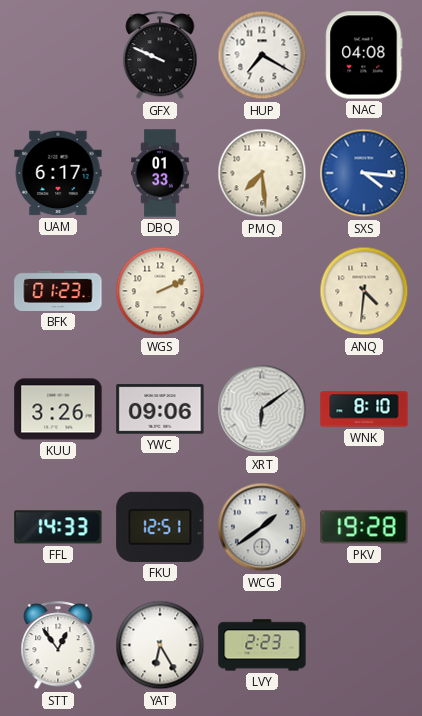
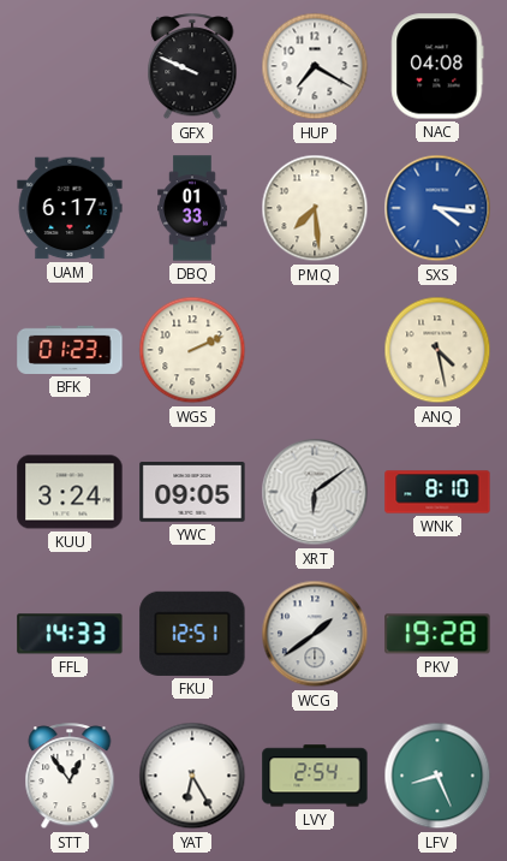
ANQ: 4:31 -> 4:28 (437, 350)
KUU: 3:26 -> 3:24 (70, 492)
YWC: 09:06 -> 09:05 (192, 492)
LVY: 2:23 -> 2:54 (315, 776)
LFV: none -> 8:26 (437, 776)
